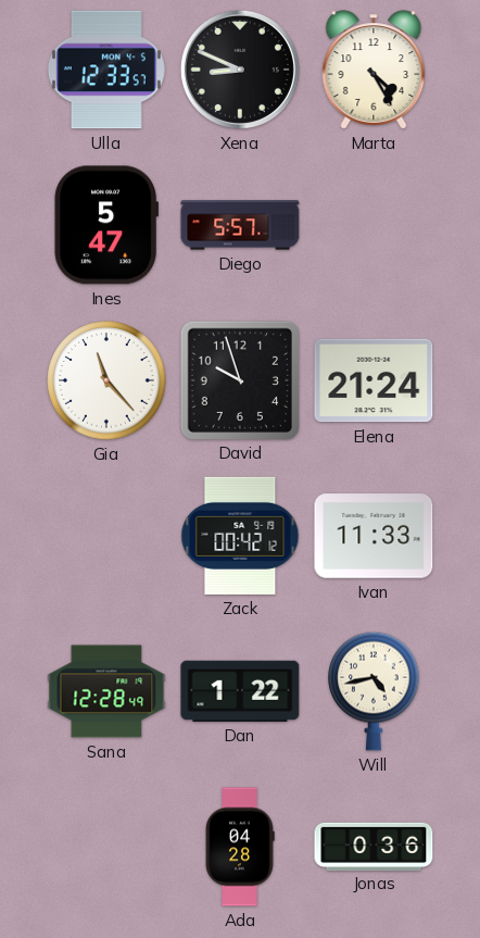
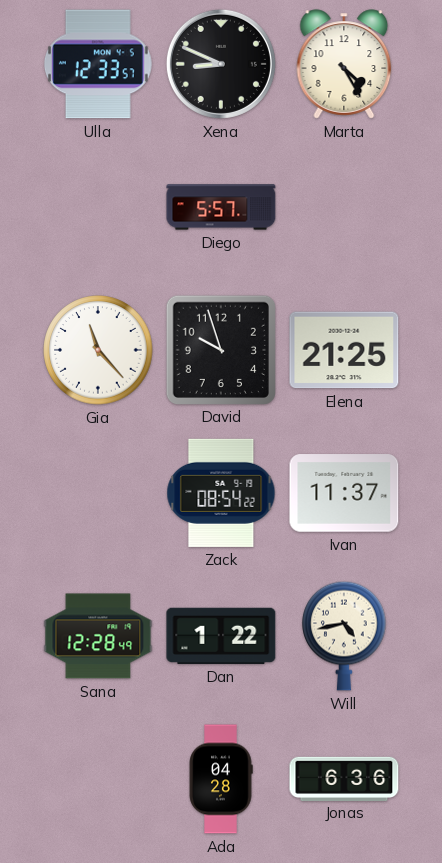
Ines: 5:47 -> none (105, 225)
Elena: 21:24 -> 21:25 (344, 350)
Zack: 00:42 -> 08:54 (221, 493)
Ivan: 11:33 -> 11:37 (344, 493)
Jonas: 0:36 -> 6:36 (344, 778)
